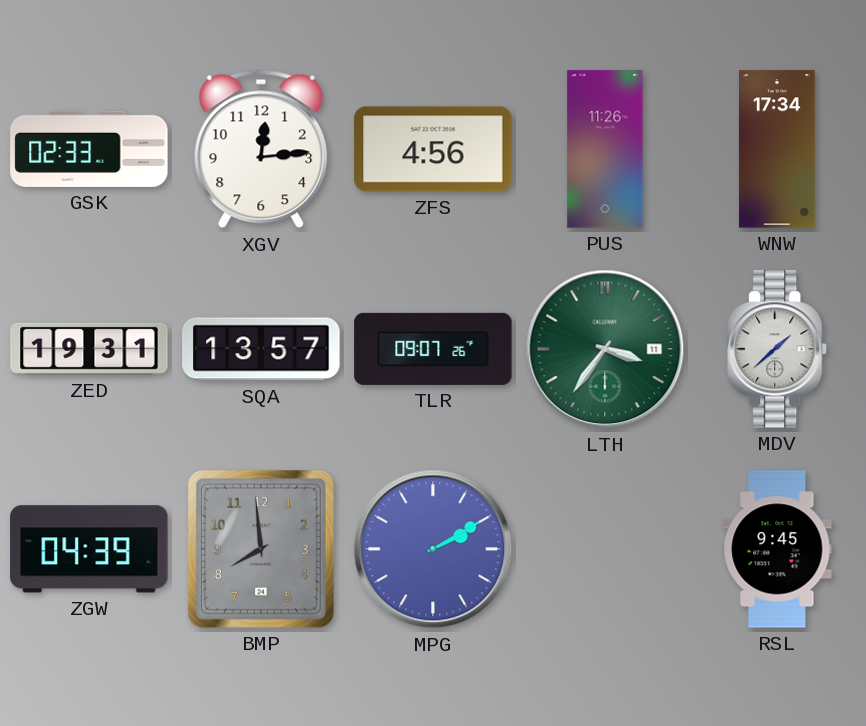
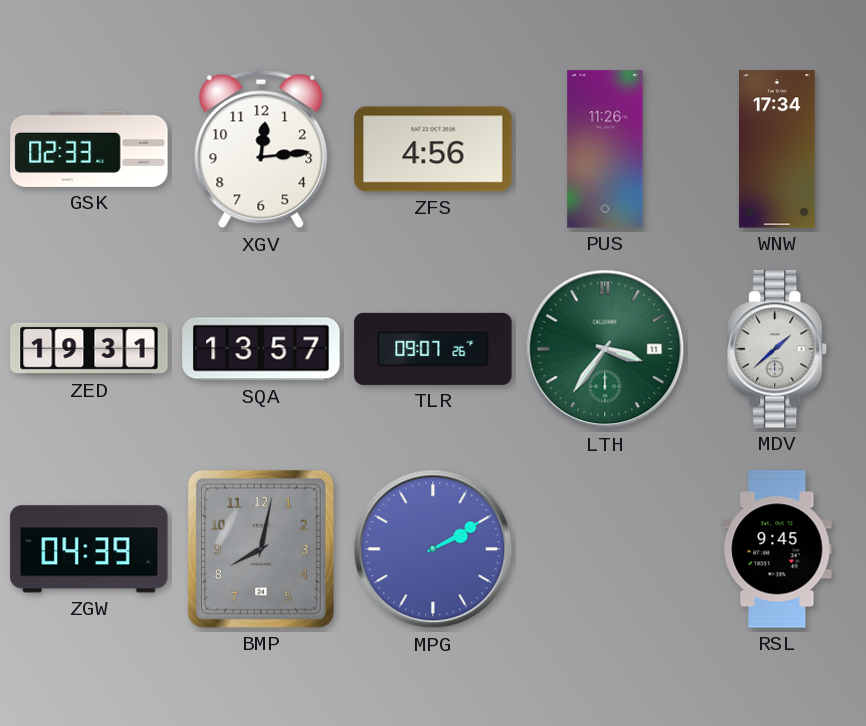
BMP: 7:59 -> 8:02 (261, 549)
